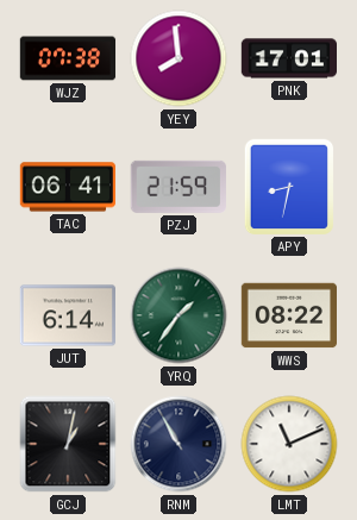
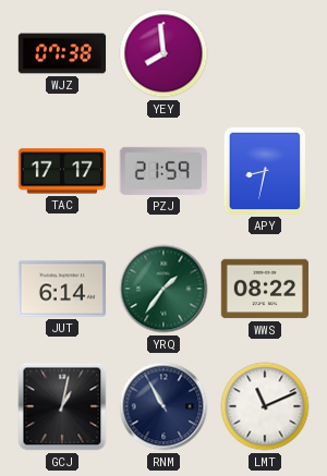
PNK: 17:01 -> none (289, 58)
TAC: 06:41 -> 17:17 (61, 171)
